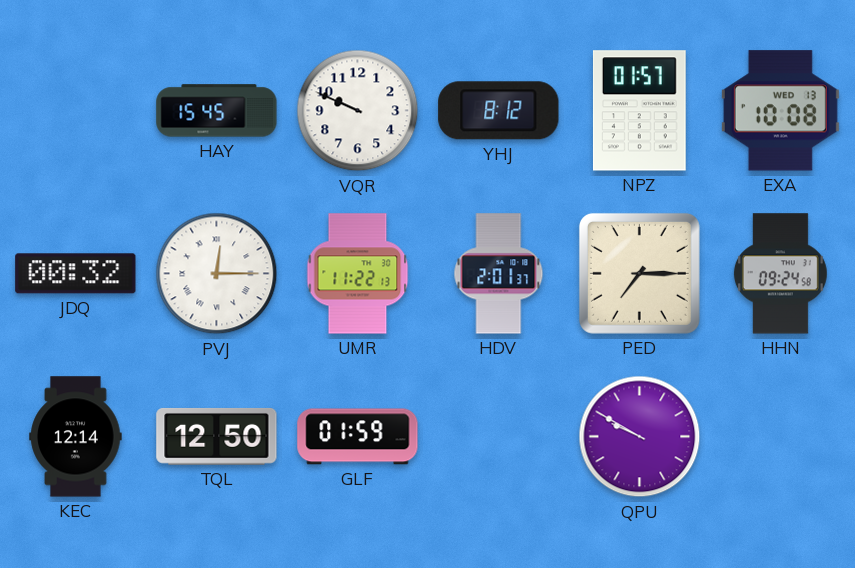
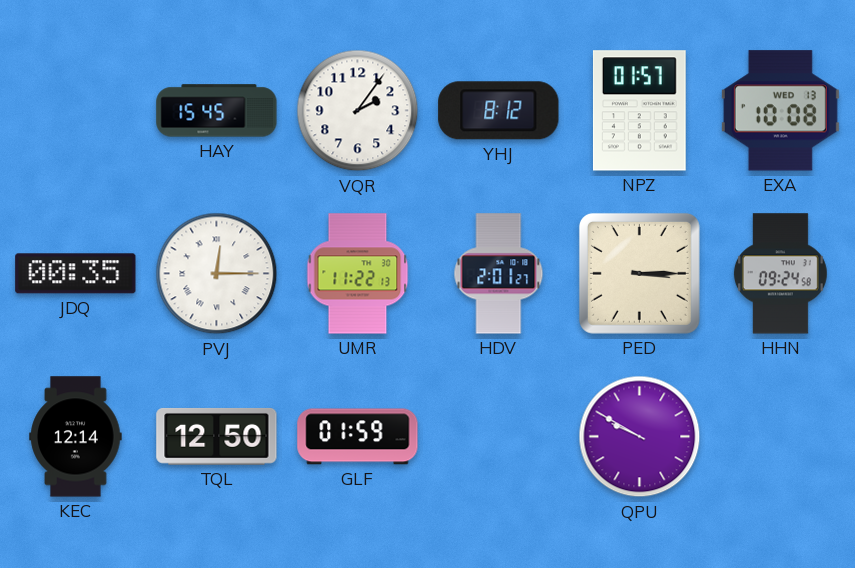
VQR: 9:49 -> 2:06 (358, 111)
JDQ: 00:32 -> 00:35 (76, 274)
HDV: 2:01:37 -> 2:01:27 (499, 274)
PED: 7:15 -> 3:15 (639, 273)
